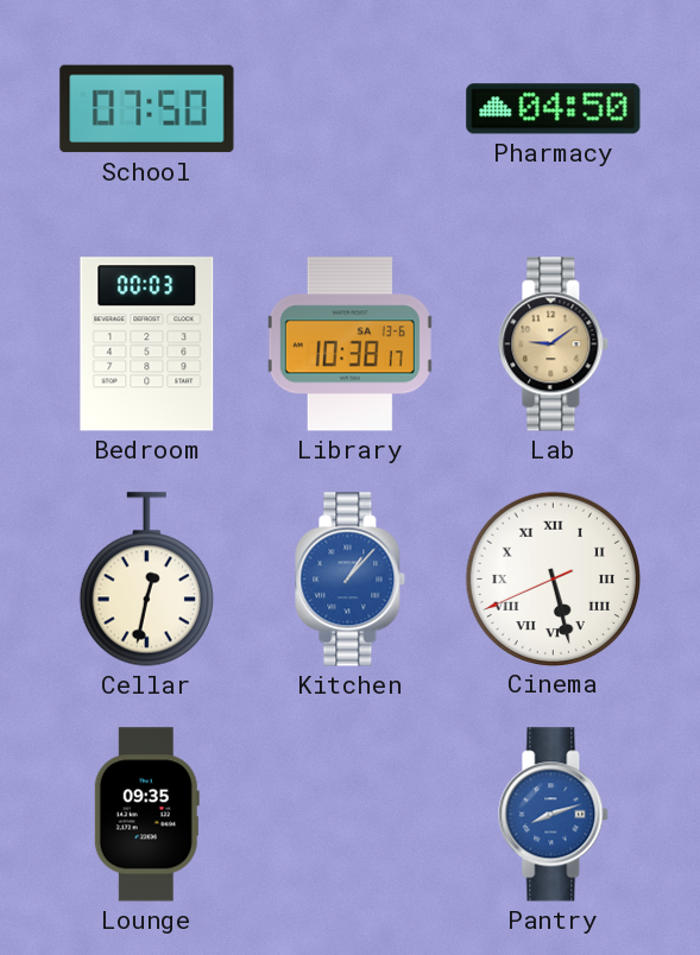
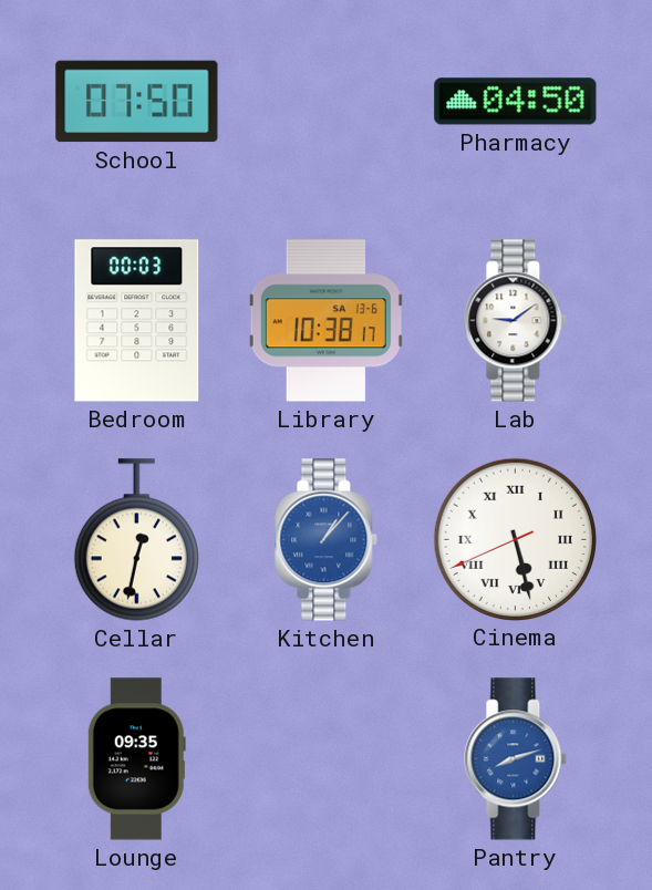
Lab dial: champagne -> white (516, 321)
